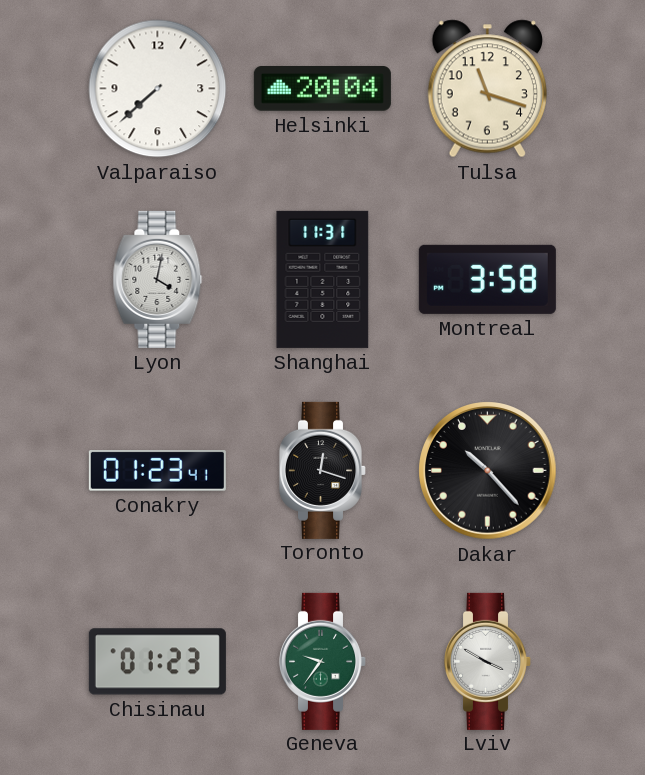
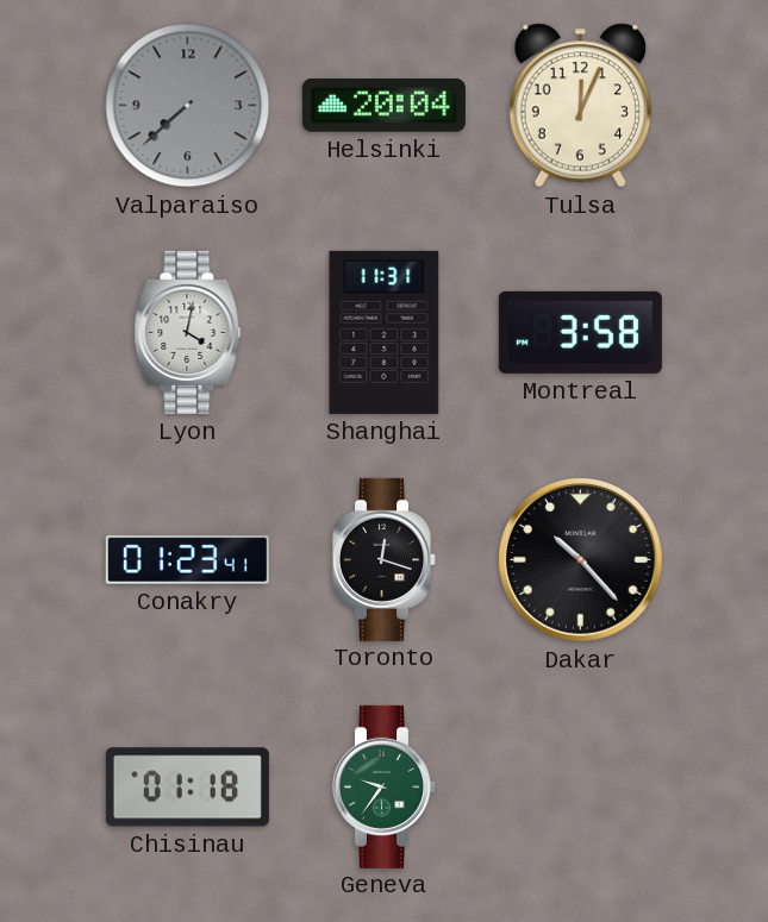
Valparaiso dial: white -> grey (188, 106)
Tulsa: 11:18 -> 12:04 (580, 106)
Chisinau: 01:23 -> 01:18 (187, 788)
Lviv: 3:50 -> none (487, 661)
